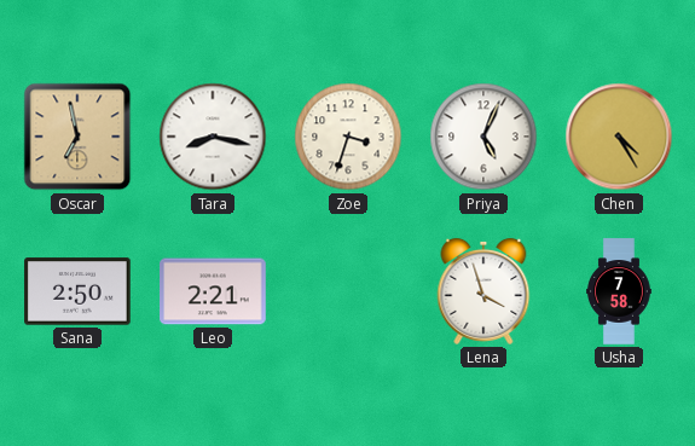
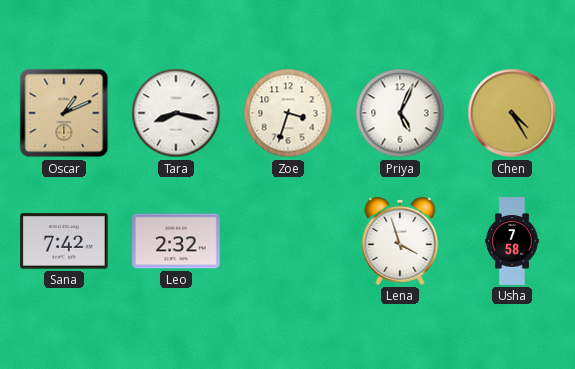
Oscar: 6:58 -> 1:11 (64, 113)
Sana: 2:50 -> 7:42 (64, 241)
Leo: 2:21 -> 2:32 (176, 241)
